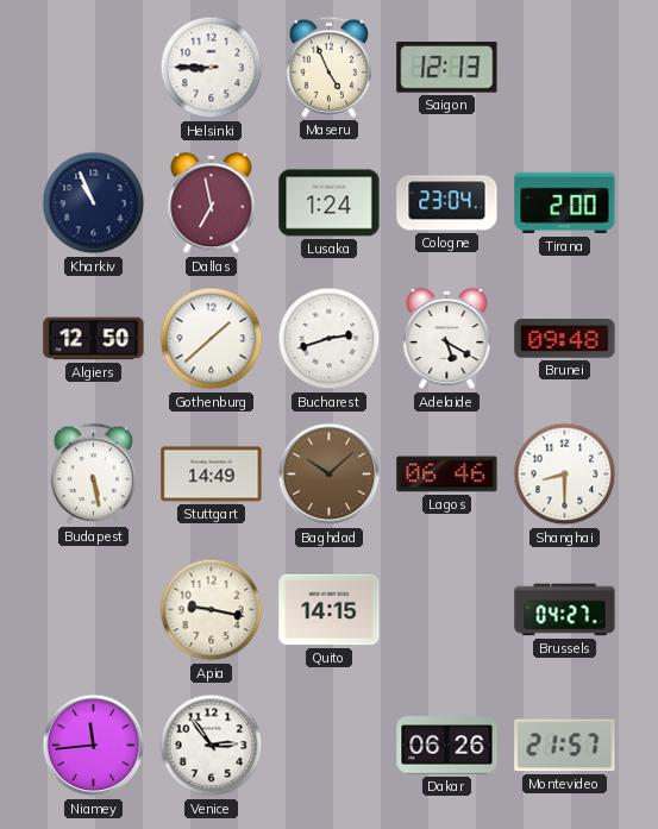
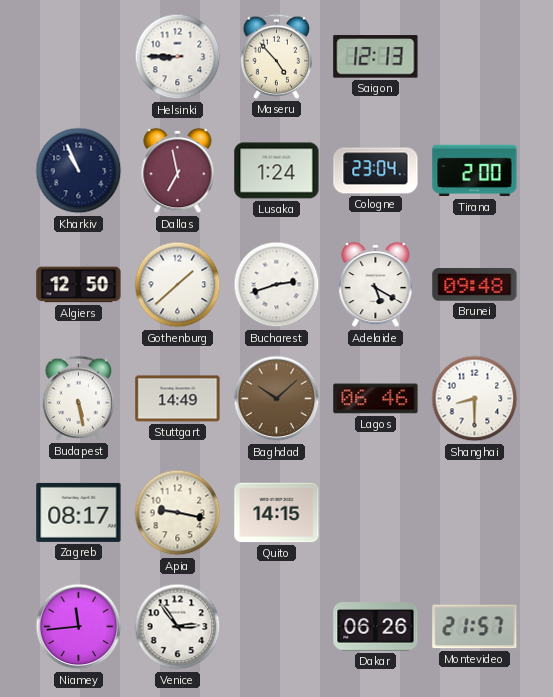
Maseru: 4:56 -> 4:53 (277, 56)
Zagreb: none -> 08:17 (79, 512)
Brussels: 04:27 -> none (565, 610)
